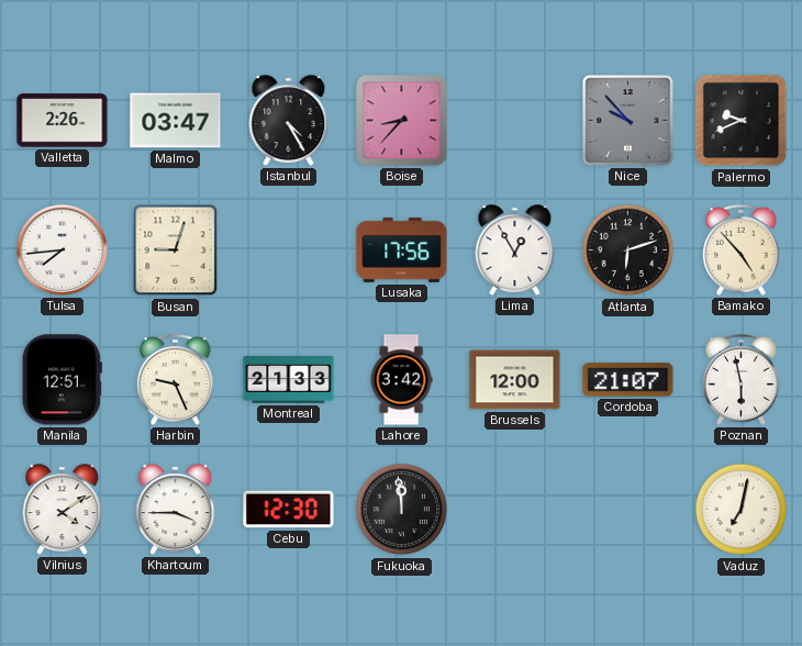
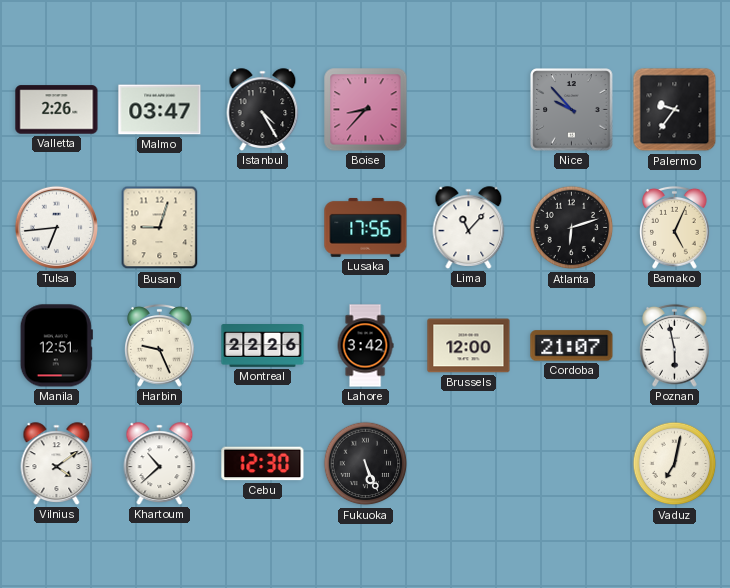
Palermo: 9:41 -> 9:36 (675, 110)
Tulsa: 7:44 -> 6:44 (56, 227)
Lima: 12:55 -> 11:07 (469, 228)
Bamako: 4:53 -> 5:04 (675, 227)
Montreal: 21:33 -> 22:26 (263, 346)
Khartoum: 3:45 -> 10:38 (160, 464)
Fukuoka: 11:59 -> 5:26 (366, 464)
